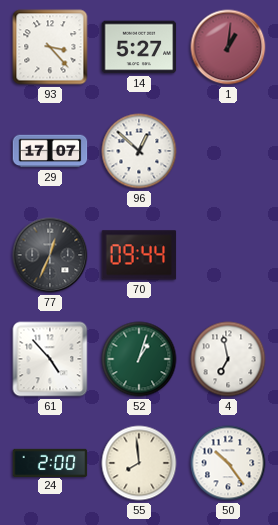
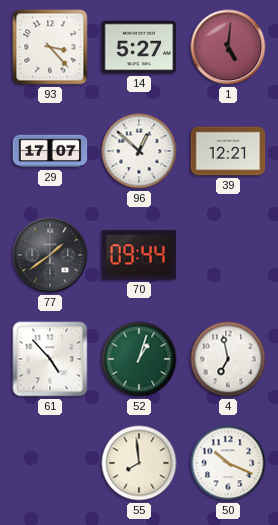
1: 1:01 -> 5:01 (228, 47)
39: none -> 12:21 (228, 151)
77: 12:34 -> 1:39 (50, 255)
24: 2:00 -> none (50, 462)
50: 10:24 -> 10:19 (228, 463)
